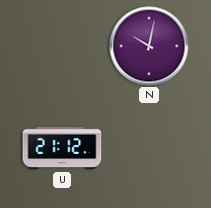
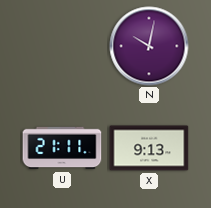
U: 21:12 -> 21:11 (62, 148)
X: none -> 9:13 (149, 148)
